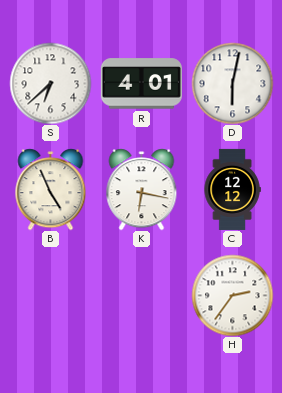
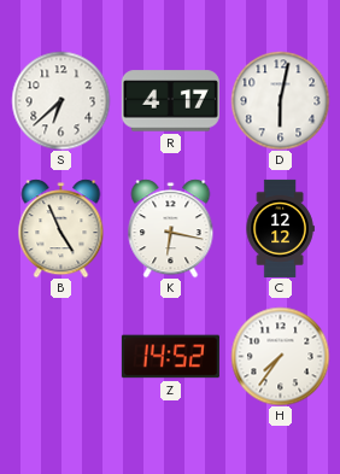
R: 4:01 -> 4:17 (170, 101)
Z: none -> 14:52 (170, 357)
H: 2:36 -> 7:36 (280, 356)
